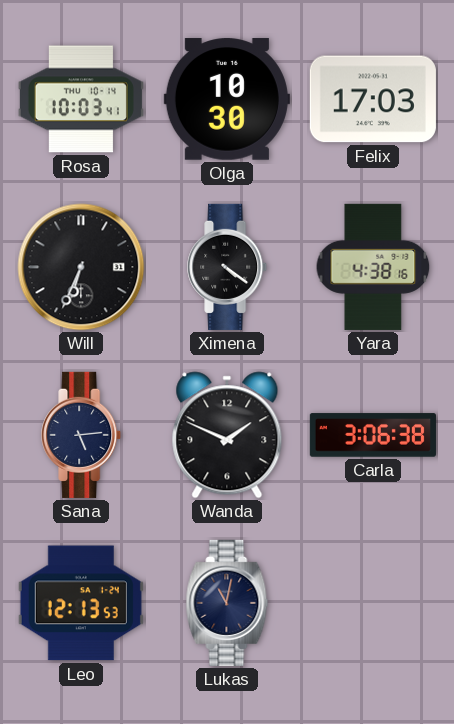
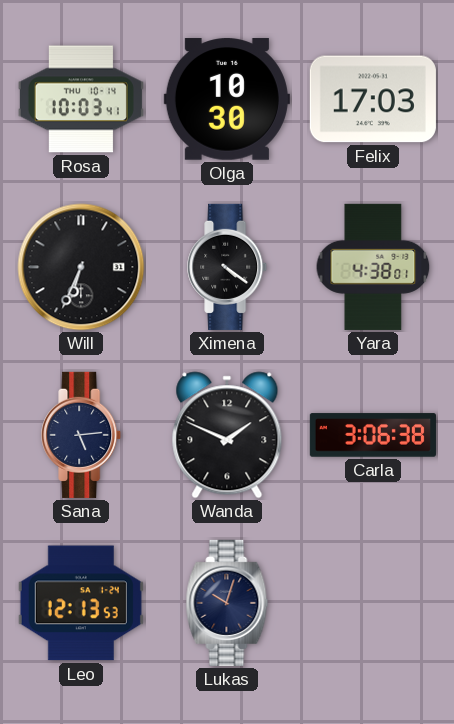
Yara: 4:38:16 -> 4:38:01 (373, 267)
Lukas: 11:02 -> 10:03 (227, 603)
